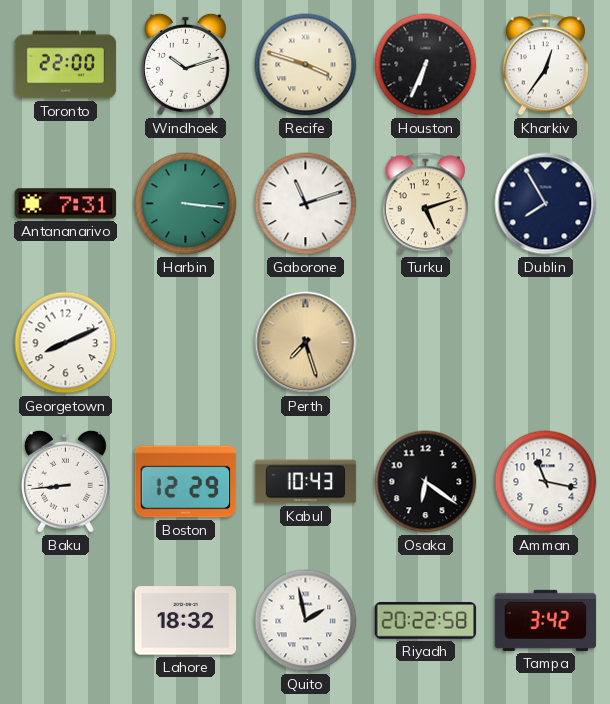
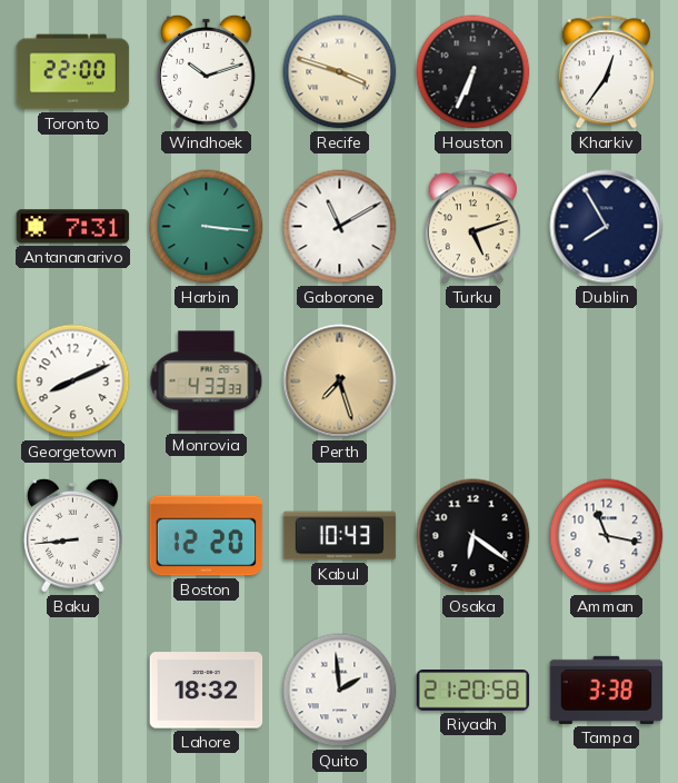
Gaborone: 11:12 -> 11:10 (340, 227)
Monrovia: none -> 4:33 (207, 381)
Boston: 12:29 -> 12:20 (207, 536)
Quito: 1:58 -> 1:59 (340, 691)
Riyadh: 20:22 -> 21:20 (473, 691)
Tampa: 3:42 -> 3:38 (607, 690)
